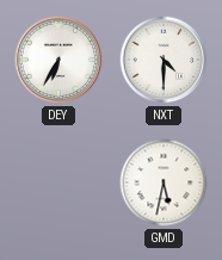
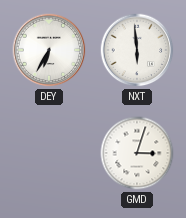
NXT: 4:30 -> 5:59 (137, 50)
GMD: 5:32 -> 3:03 (137, 153)
